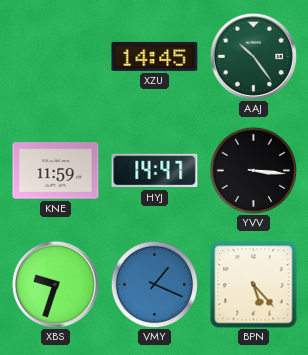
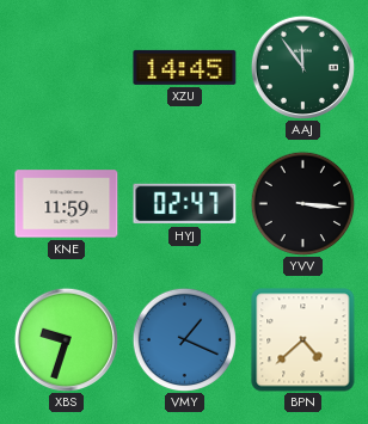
AAJ: 10:24 -> 11:54 (302, 67)
HYJ: 14:47 -> 02:47 (185, 204)
BPN: 5:23 -> 4:38 (303, 340)
